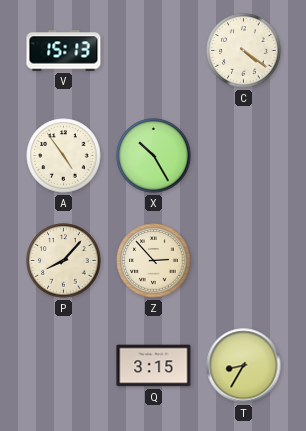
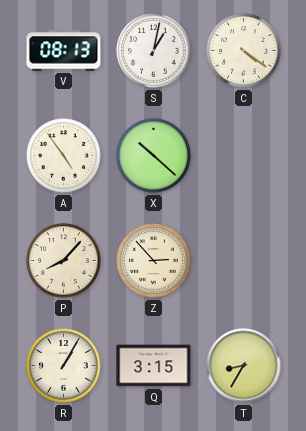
V: 15:13 -> 08:13 (64, 51)
S: none -> 1:02 (154, 51)
X: 10:25 -> 10:22 (154, 156)
R: none -> 1:05 (64, 366)
